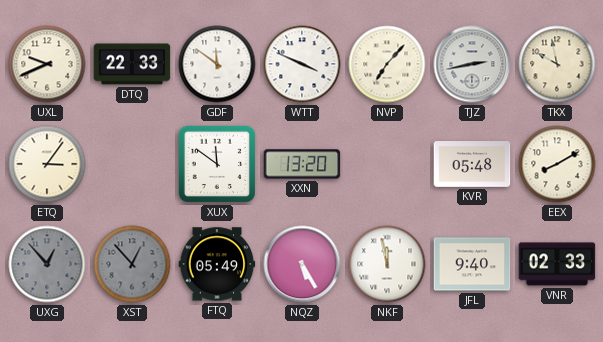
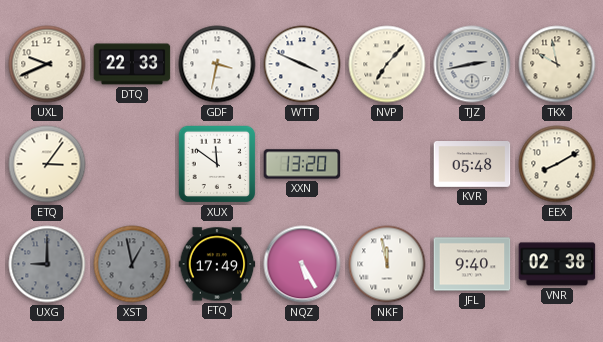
GDF: 11:51 -> 3:32 (217, 64)
UXG: 12:53 -> 9:00 (47, 264)
XST: 12:53 -> 12:58 (132, 264)
FTQ: 05:49 -> 17:49 (217, 264)
VNR: 02:33 -> 02:38 (557, 264)
